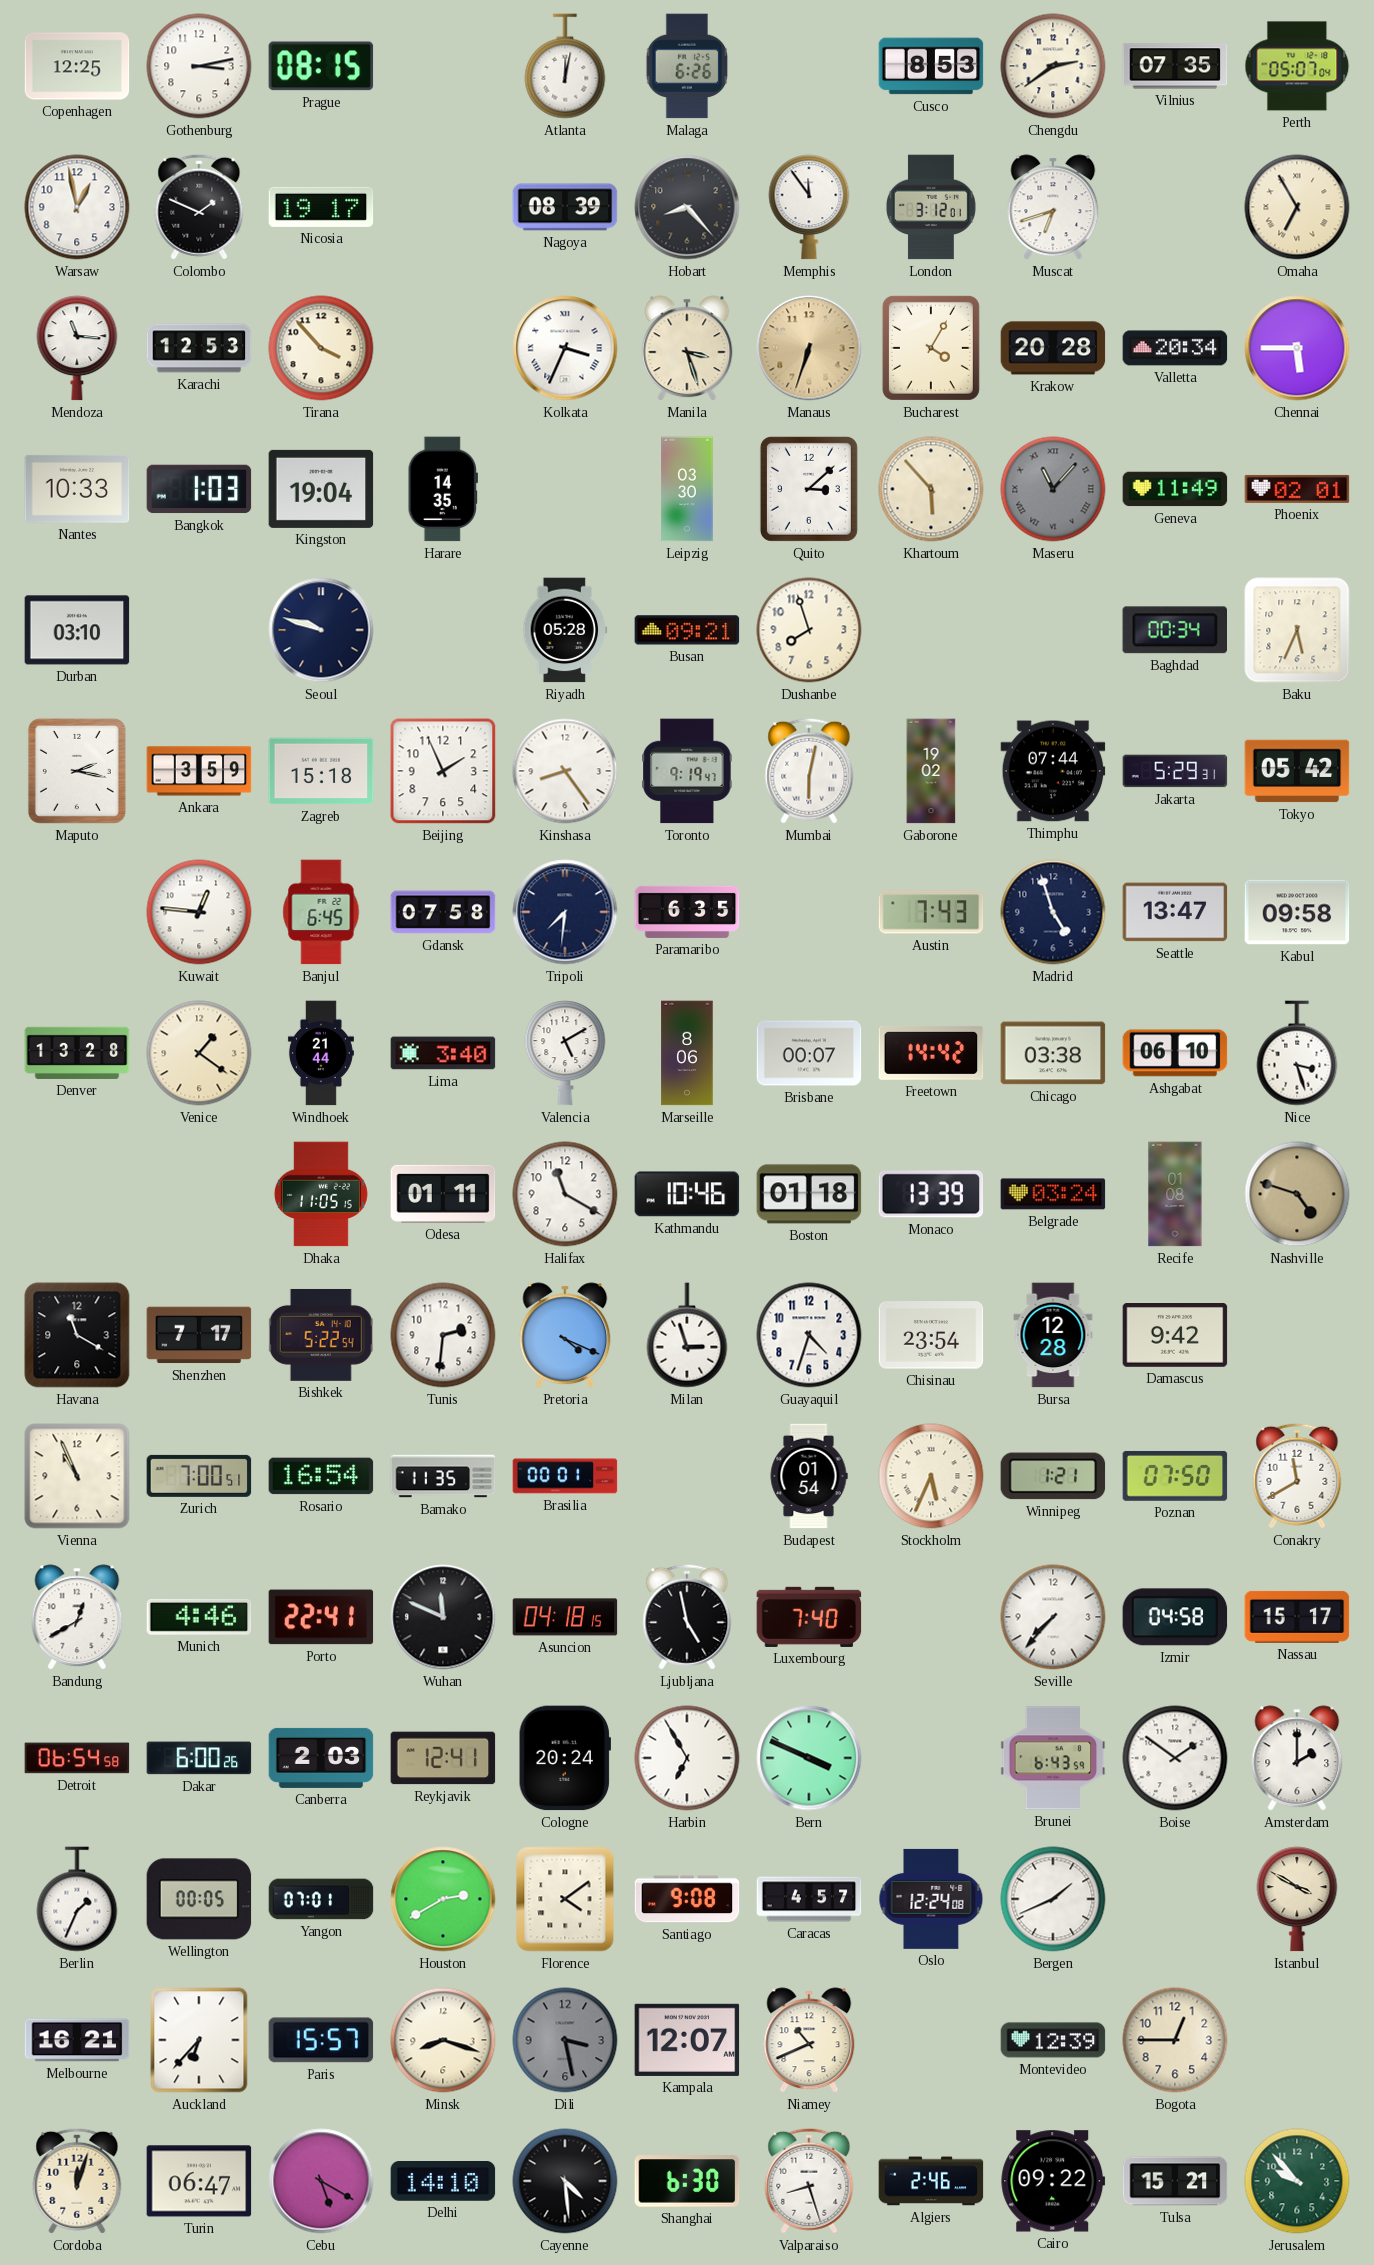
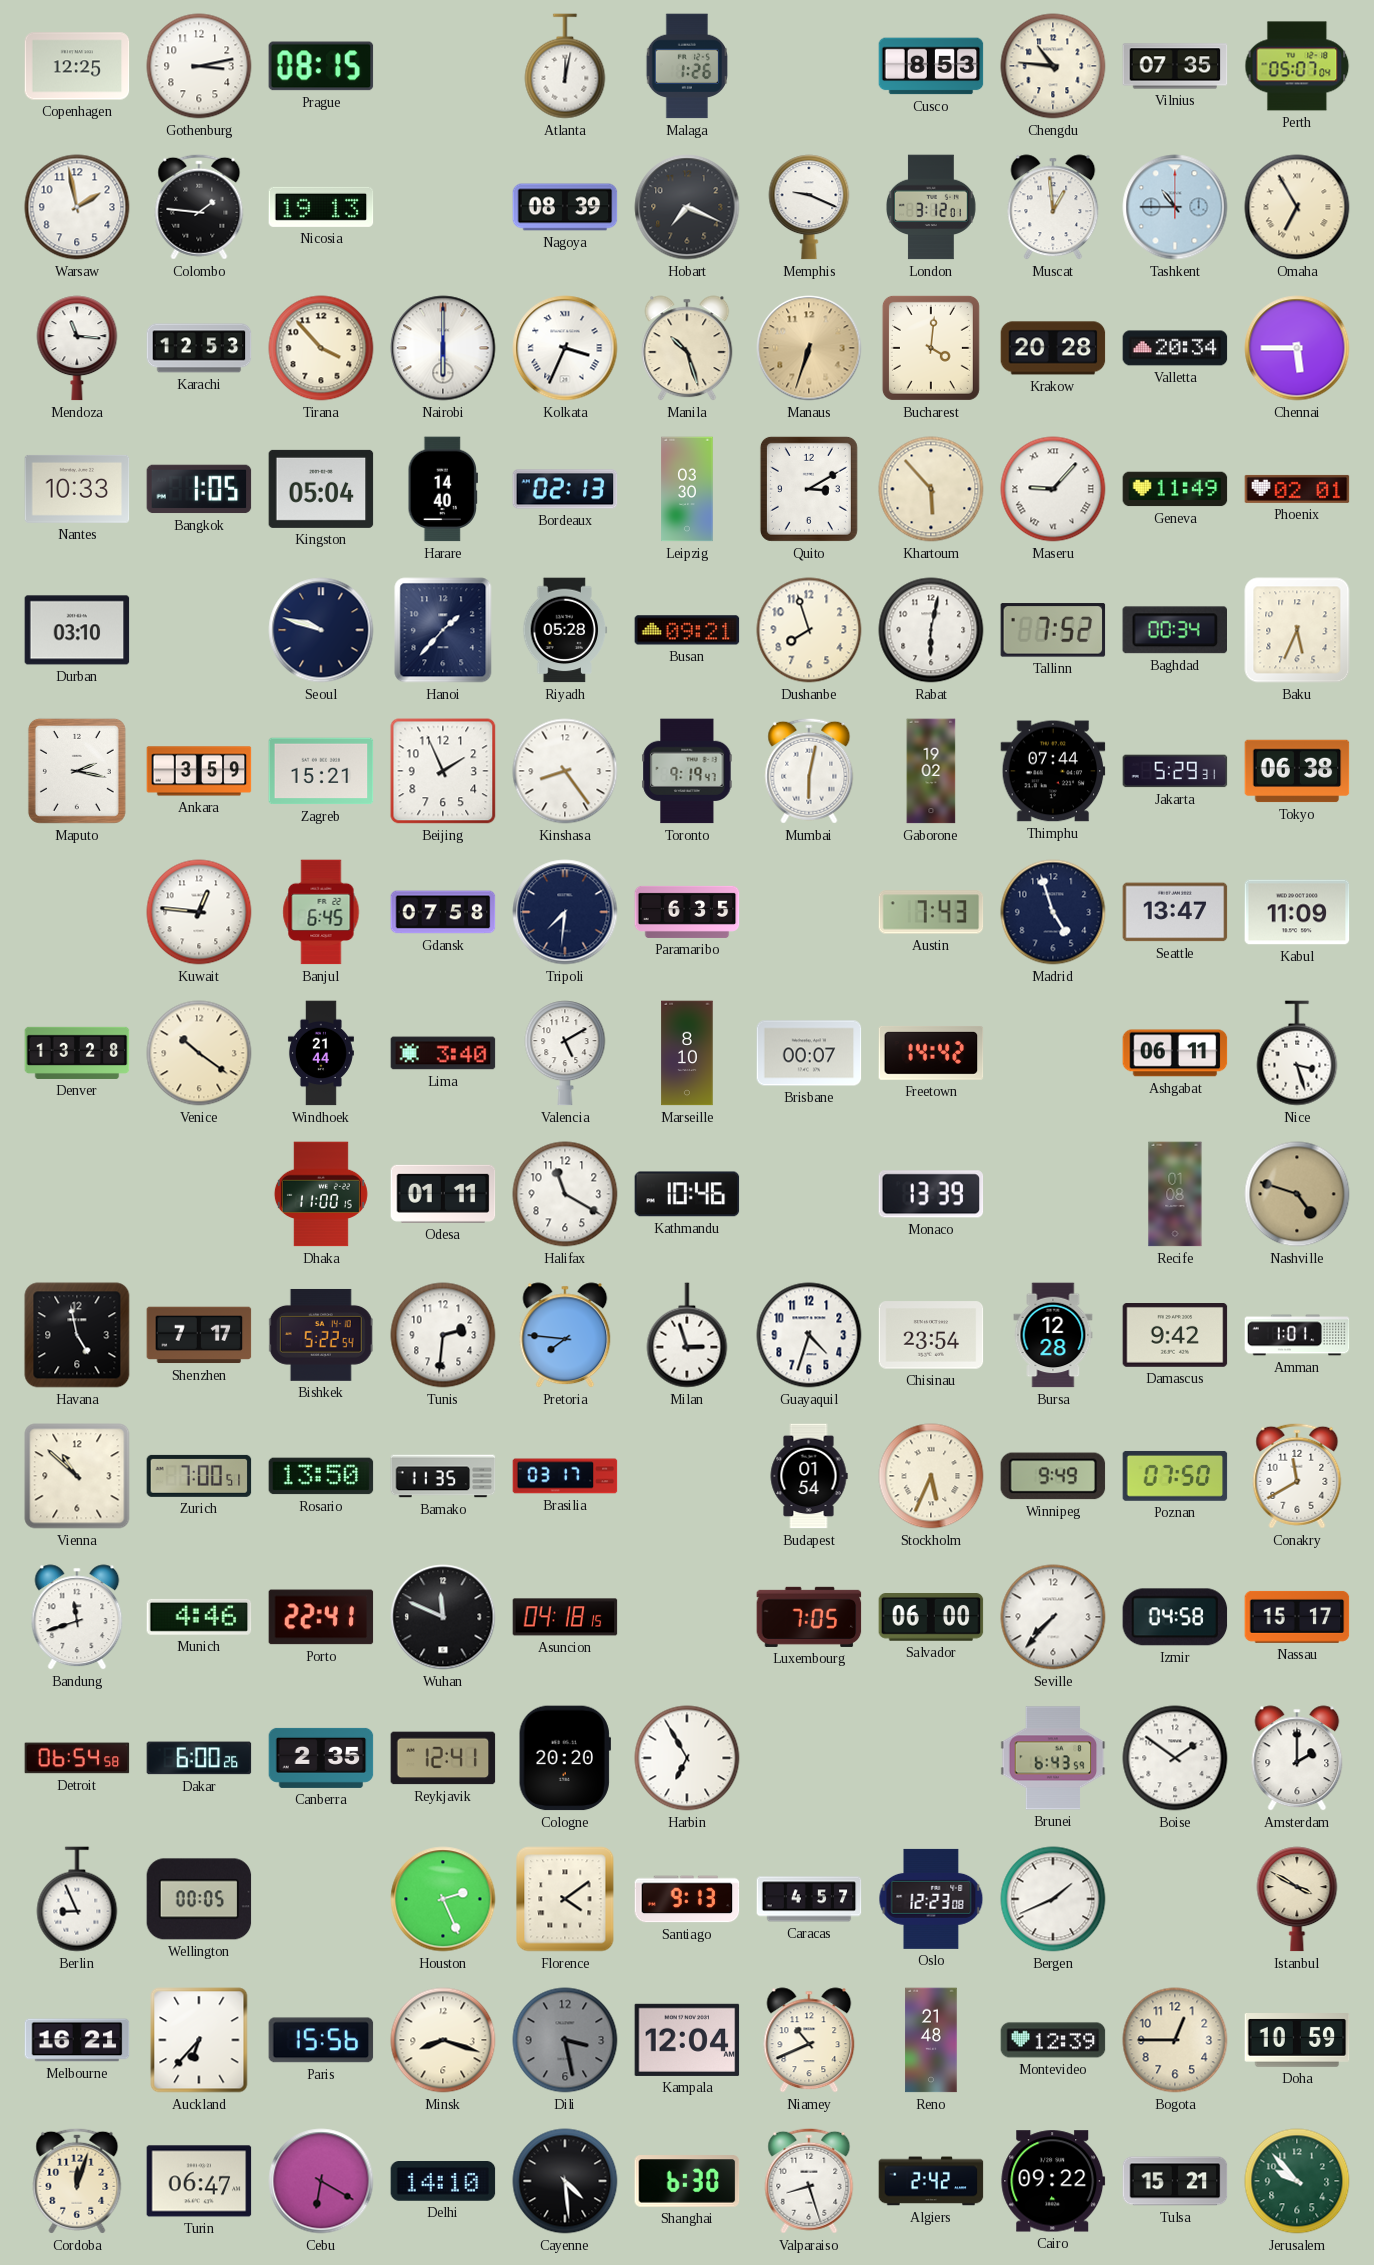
Malaga: 6:26 -> 1:26 (687, 66)
Chengdu: 2:39 -> 10:46 (1053, 66)
Warsaw: 12:58 -> 1:58 (77, 207)
Colombo: 1:49 -> 1:46 (199, 207)
Nicosia: 19:17 -> 19:13 (321, 207)
Hobart: 8:23 -> 7:19 (687, 207)
Memphis: 11:54 -> 9:19 (809, 207)
Muscat: 6:42 -> 12:59 (1053, 207)
Tashkent: none -> 10:45 (1175, 207)
Nairobi: none -> 6:00 (443, 348)
Manila: 3:27 -> 10:27 (687, 348)
Bucharest: 4:05 -> 4:01 (931, 348)
Bangkok: 1:03 -> 1:05 (199, 489)
Kingston: 19:04 -> 05:04 (321, 489)
Harare: 14:35 -> 14:40 (443, 489)
Bordeaux: none -> 02:13 (565, 489)
Quito: 3:08 -> 3:10 (809, 489)
Maseru: 11:07 -> 9:07 (1053, 489)
Maseru dial: grey -> white (1053, 489)
Hanoi: none -> 1:37 (443, 630)
Rabat: none -> 6:02 (931, 630)
Tallinn: none -> 7:52 (1053, 630)
Zagreb: 15:18 -> 15:21 (321, 771)
Tokyo: 05:42 -> 06:38 (1297, 771)
Kabul: 09:58 -> 11:09 (1297, 912)
Venice: 1:21 -> 10:21 (199, 1053)
Marseille: 8:06 -> 8:10 (687, 1053)
Chicago: 03:38 -> none (1053, 1053)
Ashgabat: 06:10 -> 06:11 (1175, 1053)
Dhaka: 11:05 -> 11:00 (321, 1194)
Boston: 01:18 -> none (809, 1194)
Belgrade: 03:24 -> none (1053, 1194)
Havana: 11:20 -> 4:58 (77, 1335)
Pretoria: 4:19 -> 7:46 (565, 1335)
Amman: none -> 1:01 (1297, 1335)
Vienna: 10:56 -> 10:52 (77, 1476)
Rosario: 16:54 -> 13:50 (321, 1476)
Brasilia: 00:01 -> 03:17 (565, 1476)
Winnipeg: 1:21 -> 9:49 (1053, 1476)
Bandung: 12:40 -> 11:42 (77, 1617)
Ljubljana: 4:58 -> none (687, 1617)
Luxembourg: 7:40 -> 7:05 (809, 1617)
Salvador: none -> 06:00 (931, 1618)
Canberra: 2:03 -> 2:35 (321, 1758)
Cologne: 20:24 -> 20:20 (565, 1758)
Bern: 3:49 -> none (809, 1758)
Berlin: 1:34 -> 8:56 (77, 1899)
Yangon: 07:01 -> none (321, 1899)
Houston: 2:40 -> 2:26 (443, 1899)
Santiago: 9:08 -> 9:13 (687, 1899)
Oslo: 12:24 -> 12:23 (931, 1899)
Paris: 15:57 -> 15:56 (321, 2040)
Kampala: 12:07 -> 12:04 (687, 2040)
Reno: none -> 21:48 (931, 2040)
Doha: none -> 10:59 (1297, 2041)
Cebu: 5:20 -> 6:20 (321, 2181)
Algiers: 2:46 -> 2:42 (931, 2181)
